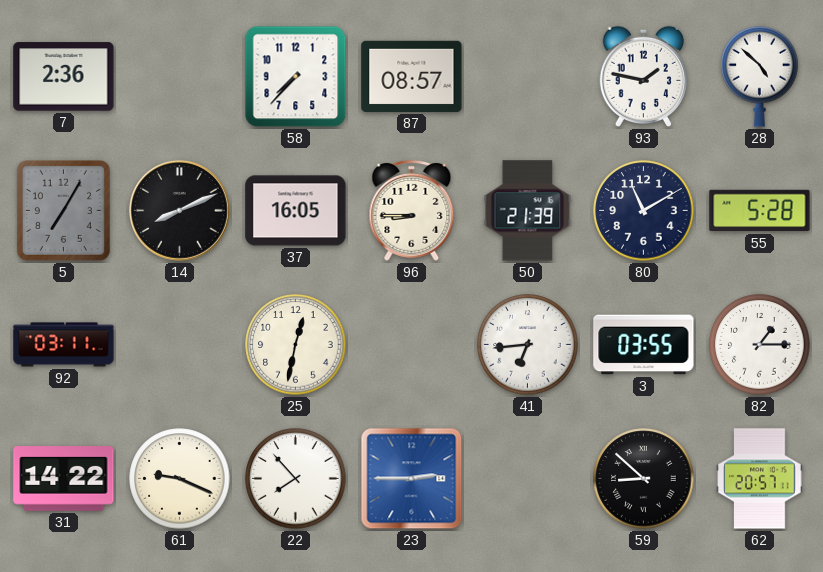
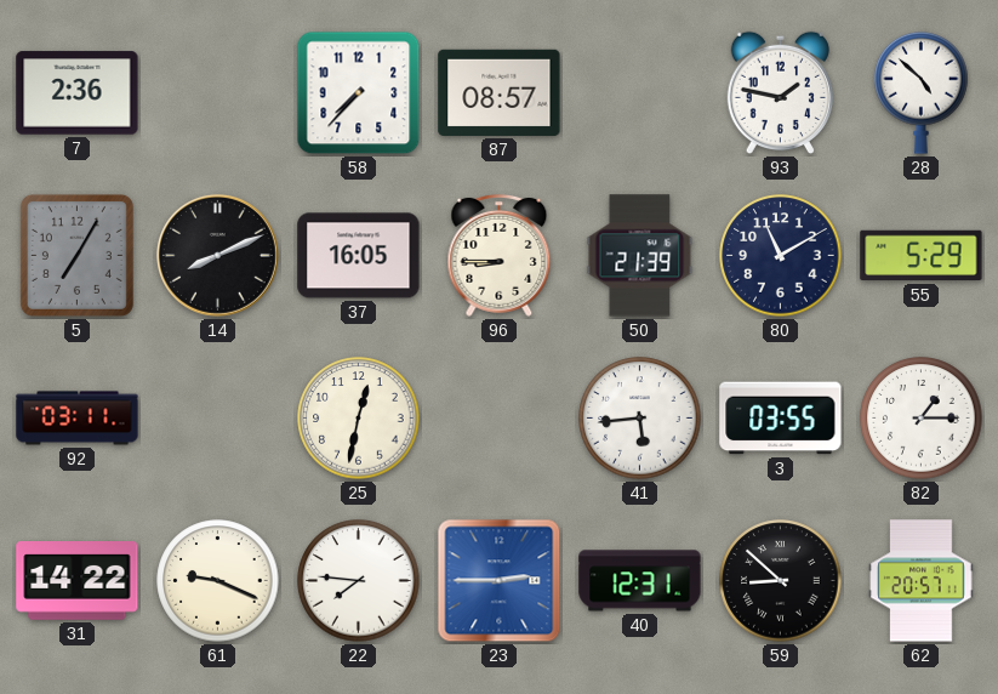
55: 5:28 -> 5:29 (922, 256)
41: 6:44 -> 5:44 (640, 419)
22: 7:53 -> 7:46 (359, 581)
40: none -> 12:31 (640, 581)
